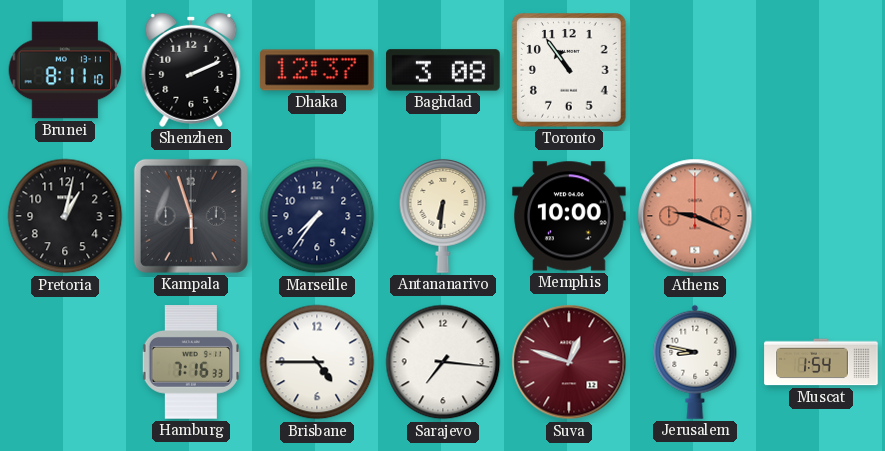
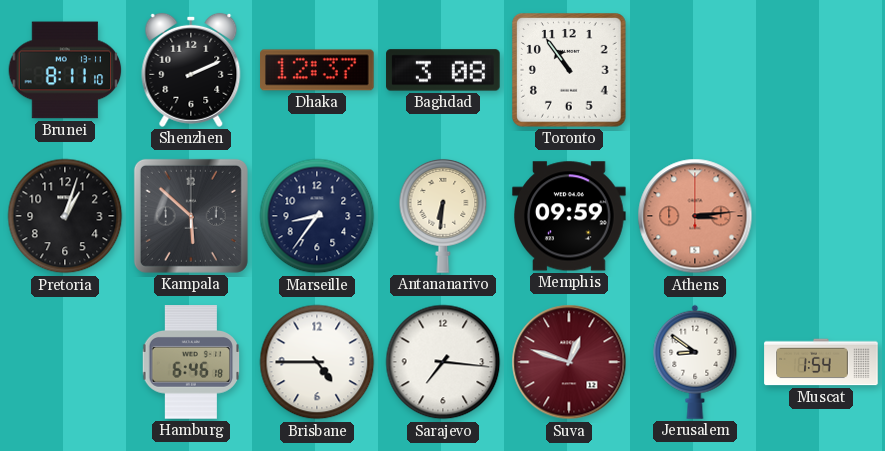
Pretoria: 1:02 -> 1:03 (65, 216)
Kampala: 5:57 -> 5:52 (191, 216)
Marseille: 7:36 -> 8:36 (317, 216)
Memphis: 10:00 -> 09:59 (569, 216)
Athens: 9:19 -> 3:14 (695, 216)
Hamburg: 7:16 -> 6:46 (190, 362)
Jerusalem: 8:47 -> 8:51 (695, 362)
